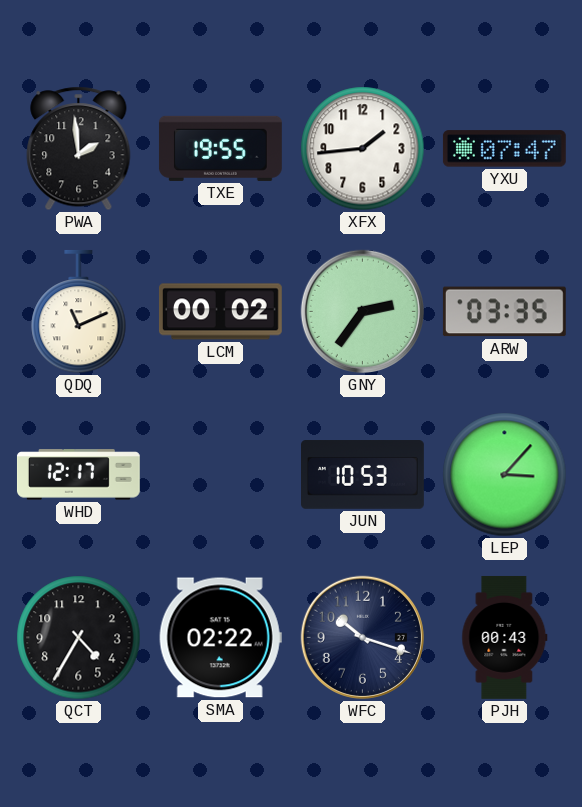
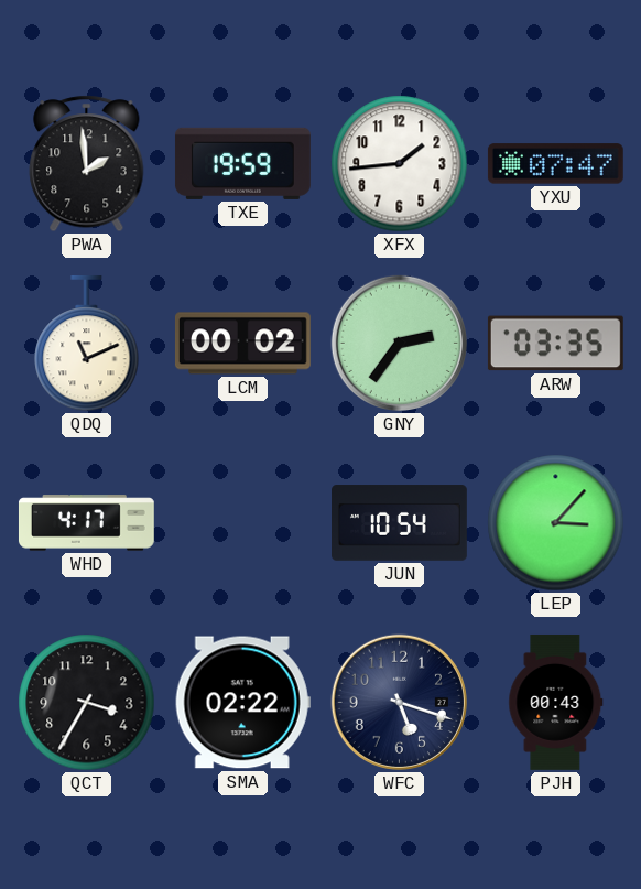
TXE: 19:55 -> 19:59 (242, 163)
WHD: 12:17 -> 4:17 (86, 523)
JUN: 10:53 -> 10:54 (400, 523)
QCT: 4:35 -> 3:35 (87, 703)
WFC: 10:18 -> 5:18 (399, 702)
